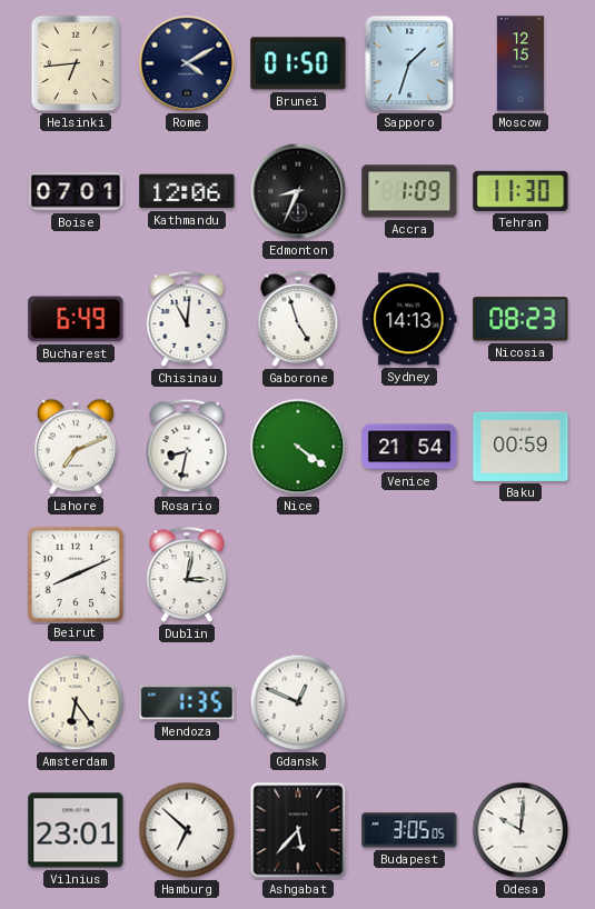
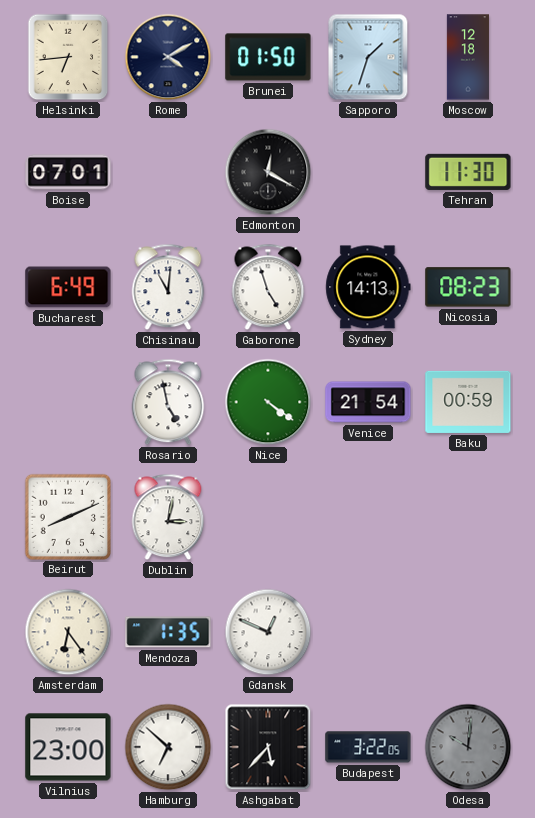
Moscow: 12:15 -> 12:18 (468, 57)
Kathmandu: 12:06 -> none (187, 191)
Edmonton: 8:34 -> 12:20 (268, 172)
Accra: 1:09 -> none (409, 191)
Lahore: 7:11 -> none (77, 447)
Rosario: 8:32 -> 4:58 (168, 402)
Vilnius: 23:01 -> 23:00 (68, 747)
Budapest: 3:05 -> 3:22 (368, 747)
Odesa dial: white -> grey (468, 747)
